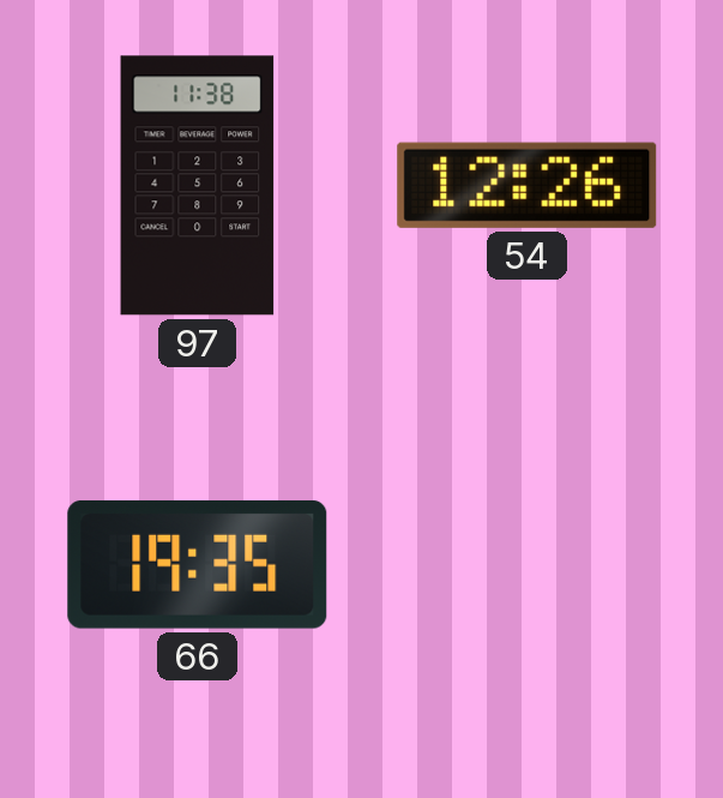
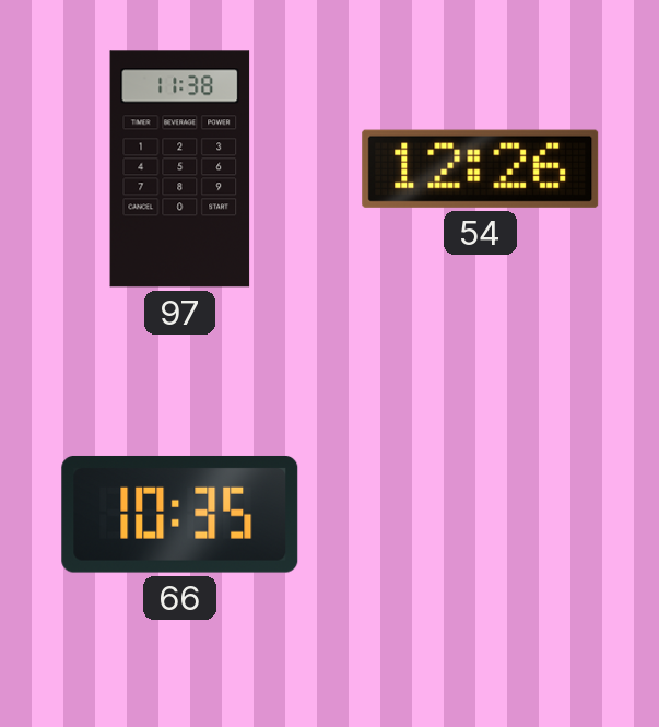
66: 19:35 -> 10:35 (180, 514)
